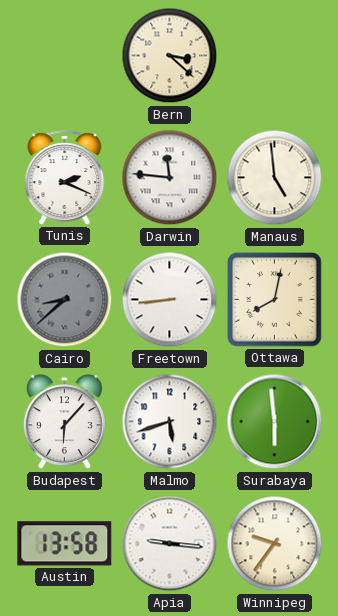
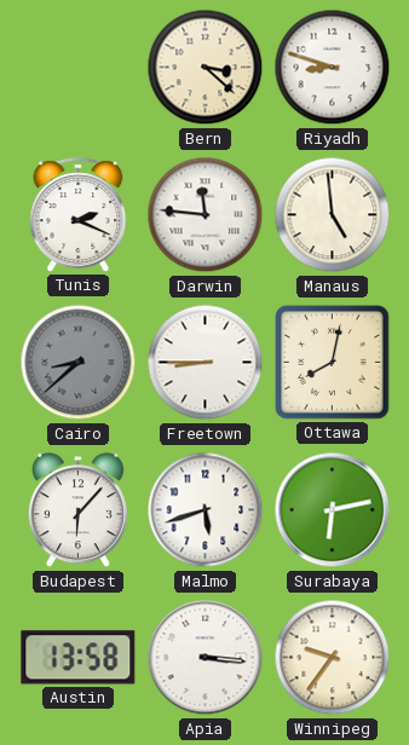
Riyadh: none -> 8:48 (333, 68)
Freetown: 8:44 -> 8:45 (206, 363)
Surabaya: 5:59 -> 6:13 (333, 510)
Apia: 9:16 -> 3:16 (206, 658)
